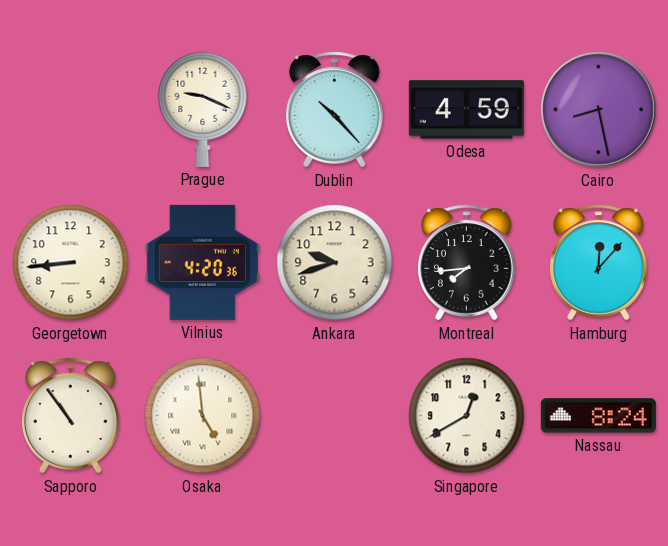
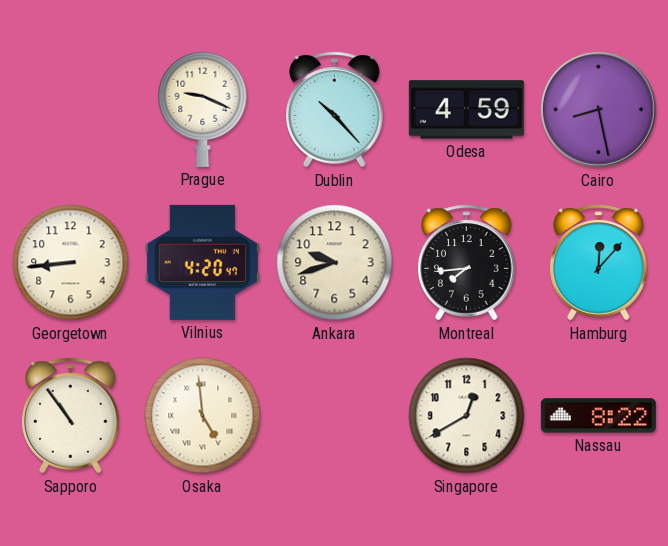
Vilnius: 4:20:36 -> 4:20:47 (202, 262)
Nassau: 8:24 -> 8:22 (598, 416)
